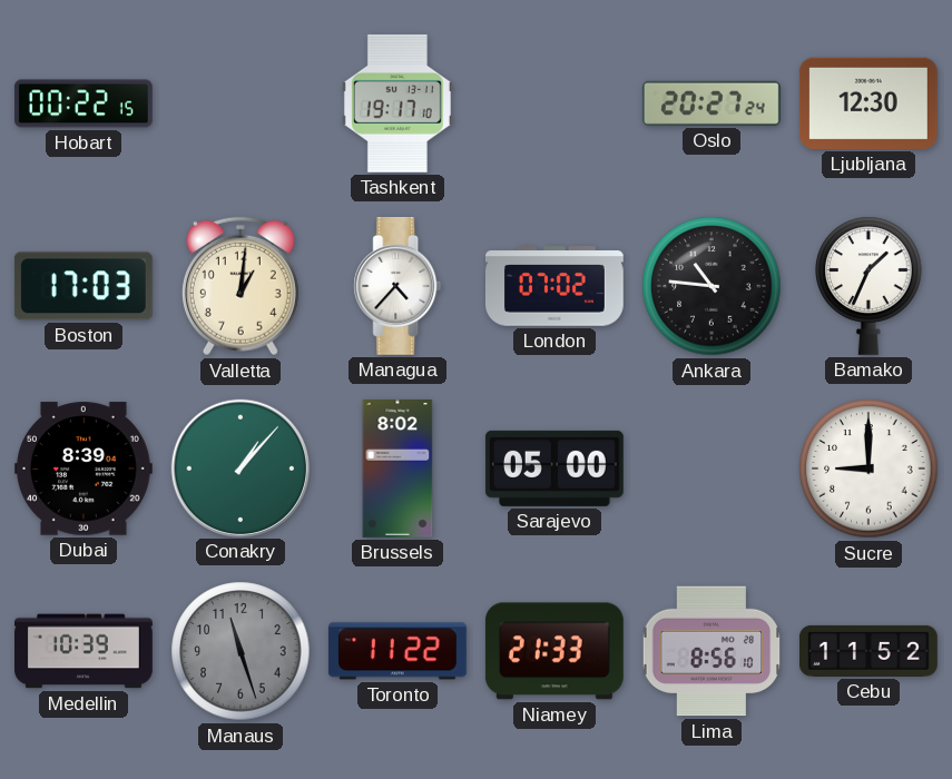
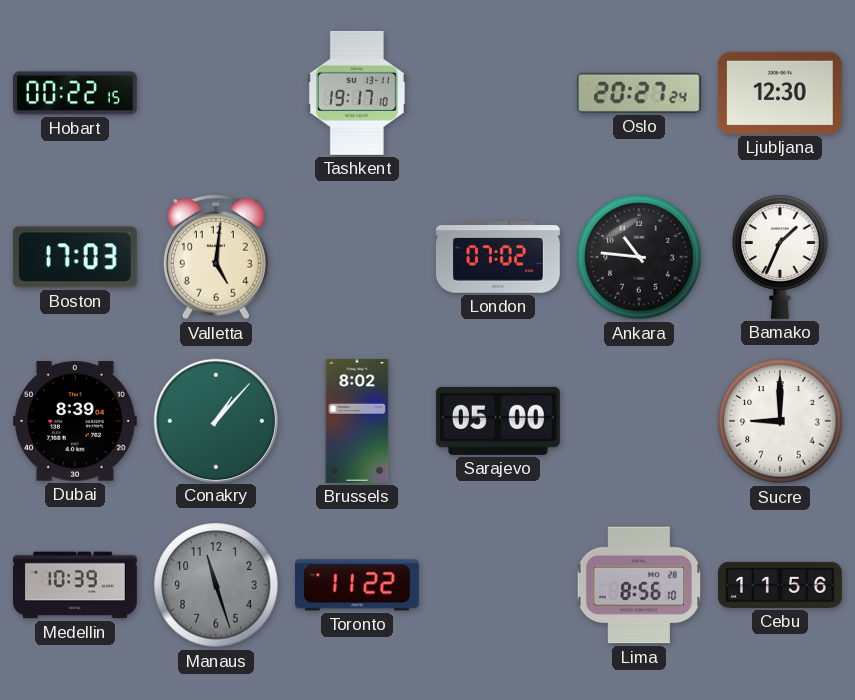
Valletta: 1:01 -> 5:01 (216, 257)
Managua: 4:37 -> none (398, 286)
Niamey: 21:33 -> none (554, 651)
Cebu: 11:52 -> 11:56 (781, 585)
